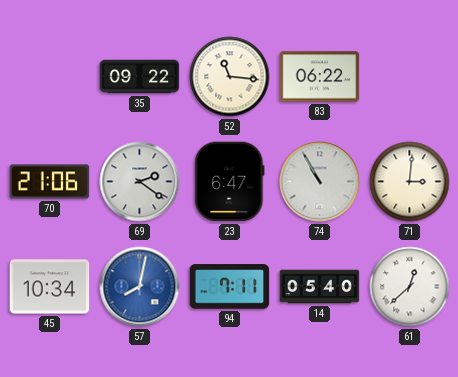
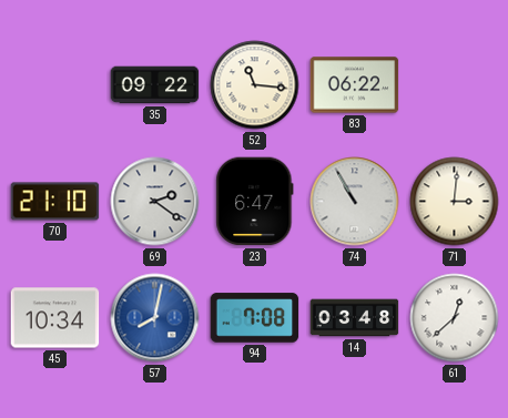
70: 21:06 -> 21:10 (55, 202)
94: 7:11 -> 7:08 (255, 318)
14: 05:40 -> 03:48 (355, 318)
